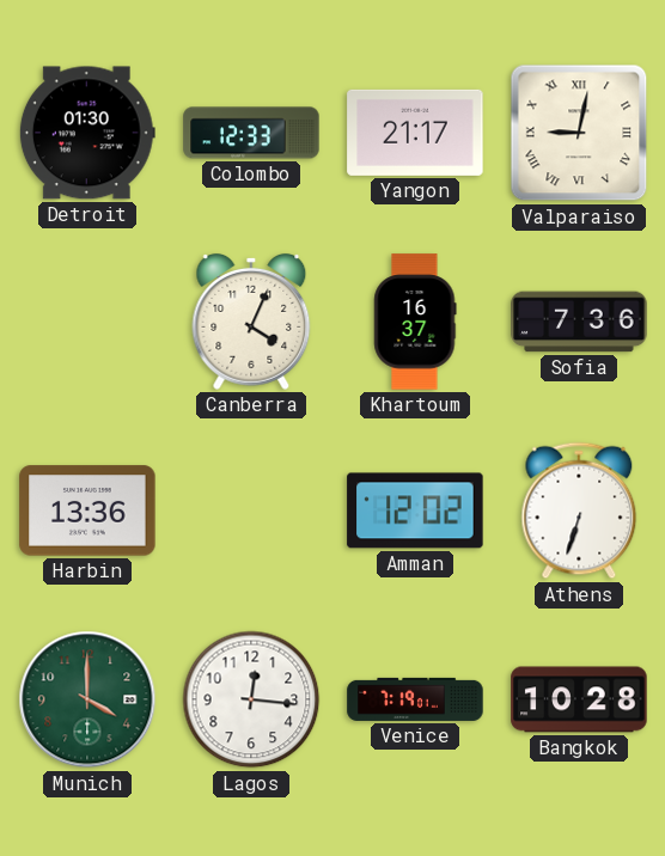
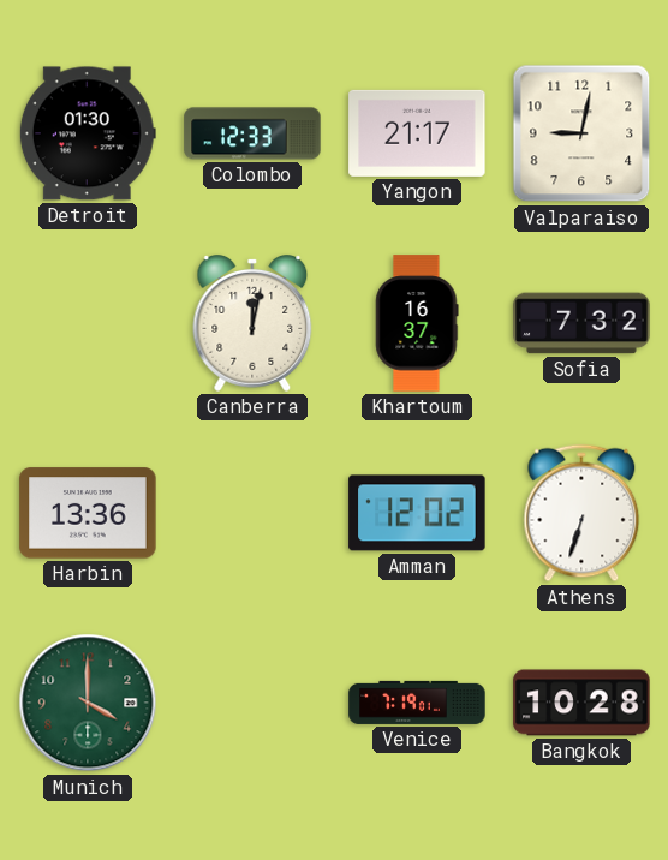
Valparaiso numerals: Roman -> Arabic (581, 133)
Canberra: 4:04 -> 12:02 (252, 323)
Sofia: 7:36 -> 7:32 (581, 323)
Lagos: 12:16 -> none (251, 699)
